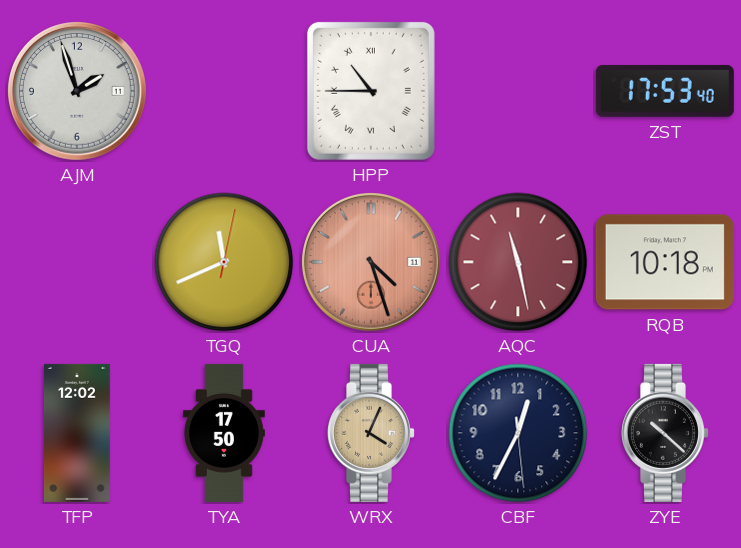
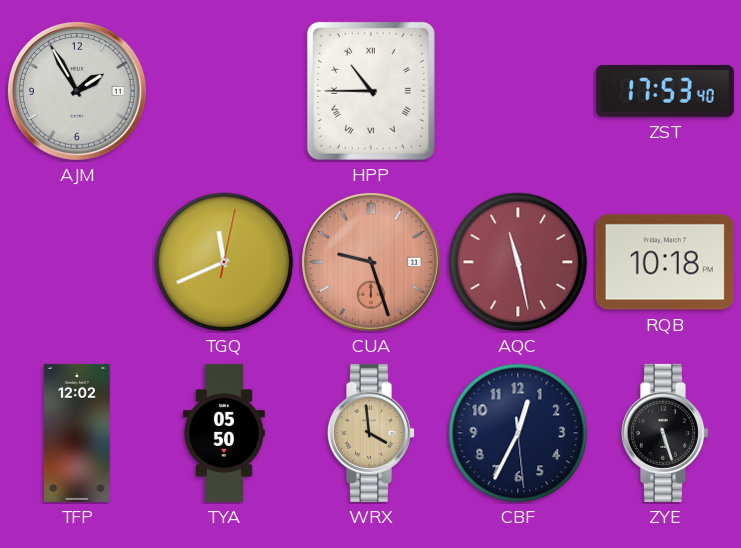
AJM: 1:57 -> 1:55 (78, 92)
CUA: 4:27 -> 9:27 (372, 263)
TYA: 17:50 -> 05:50 (224, 433)
WRX: 4:04 -> 3:59 (371, 433)
ZYE: 10:22 -> 5:27 (665, 433)
